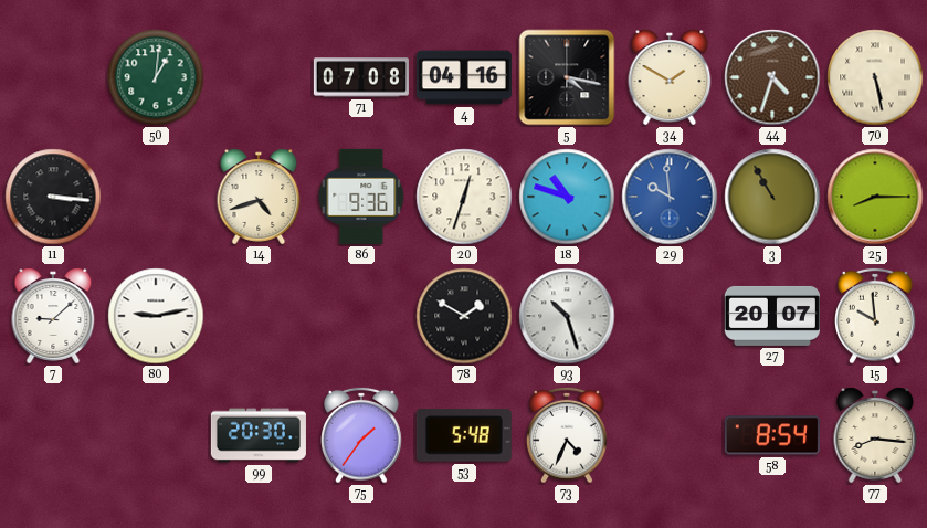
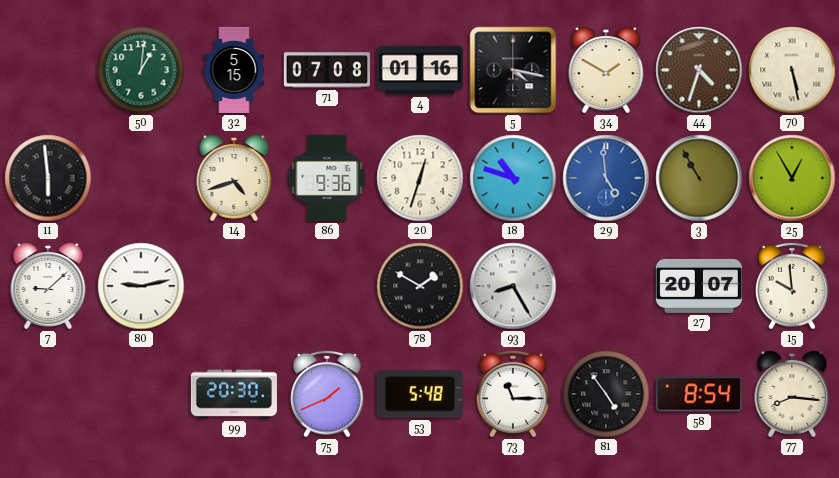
32: none -> 5:15 (234, 70)
4: 04:16 -> 01:16 (420, 70)
11: 3:16 -> 5:59 (48, 178)
29: 9:59 -> 4:59 (606, 178)
25: 8:15 -> 12:55 (792, 178)
93: 10:27 -> 8:25 (513, 286)
75: 1:36 -> 1:41 (327, 394)
73: 4:34 -> 11:15 (513, 394)
81: none -> 4:54 (606, 394)
